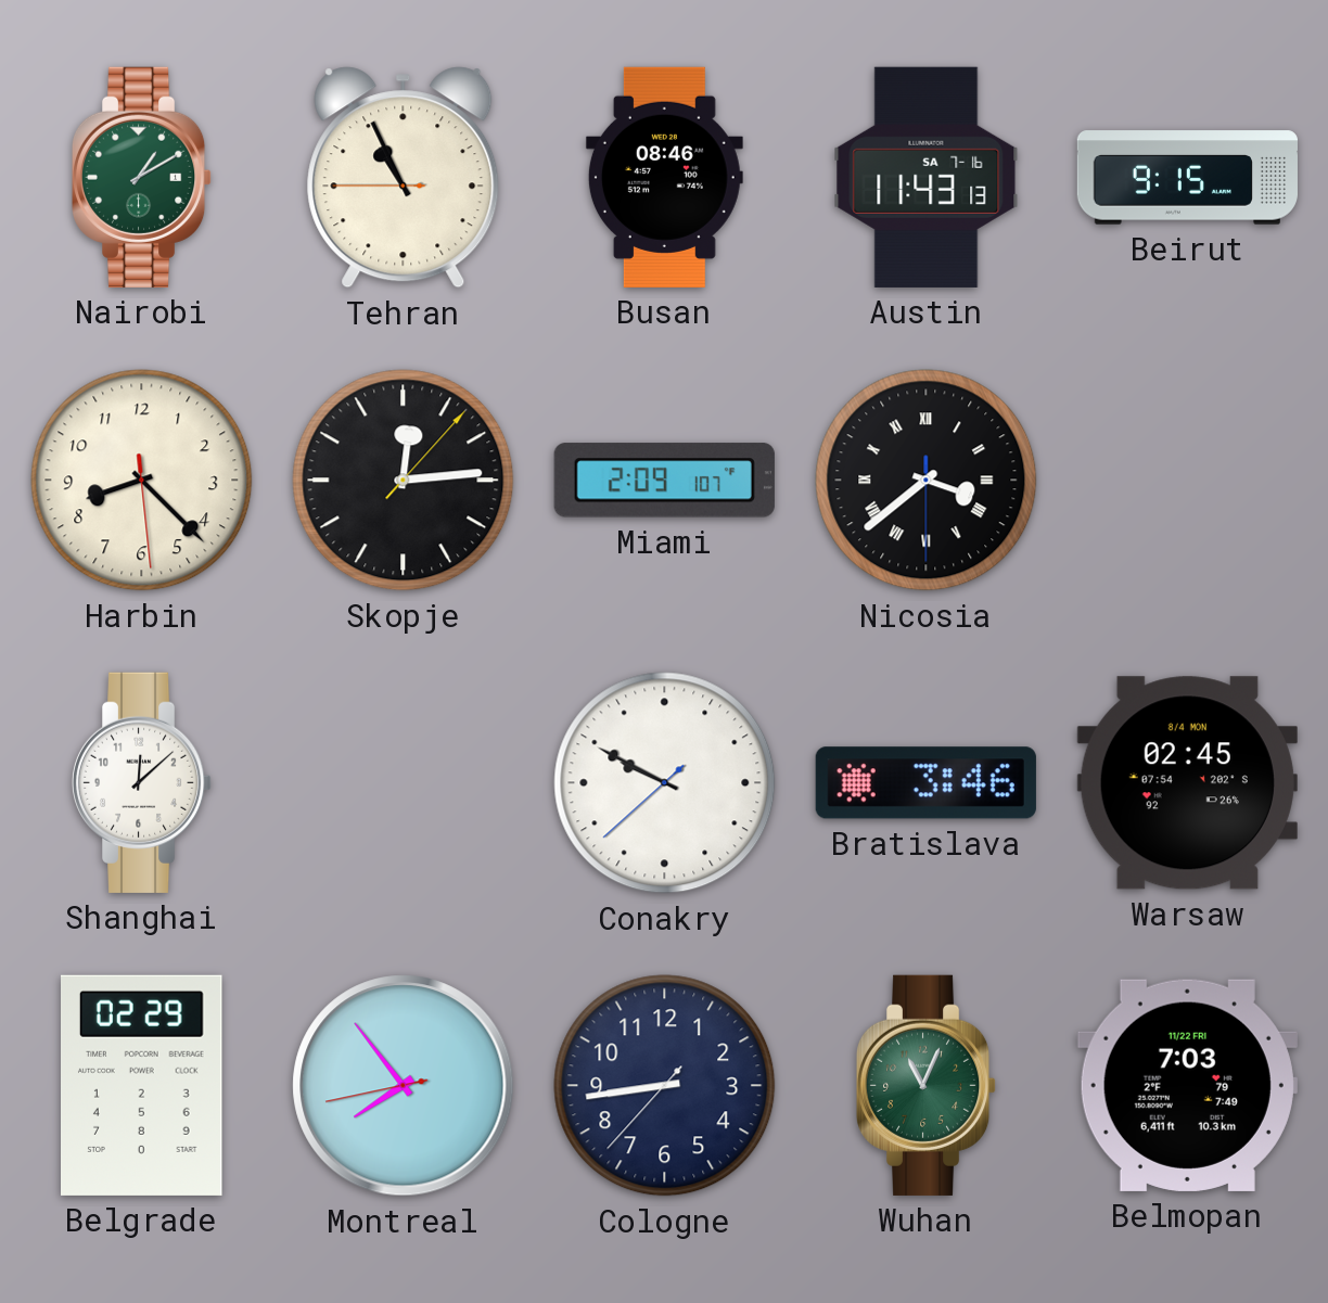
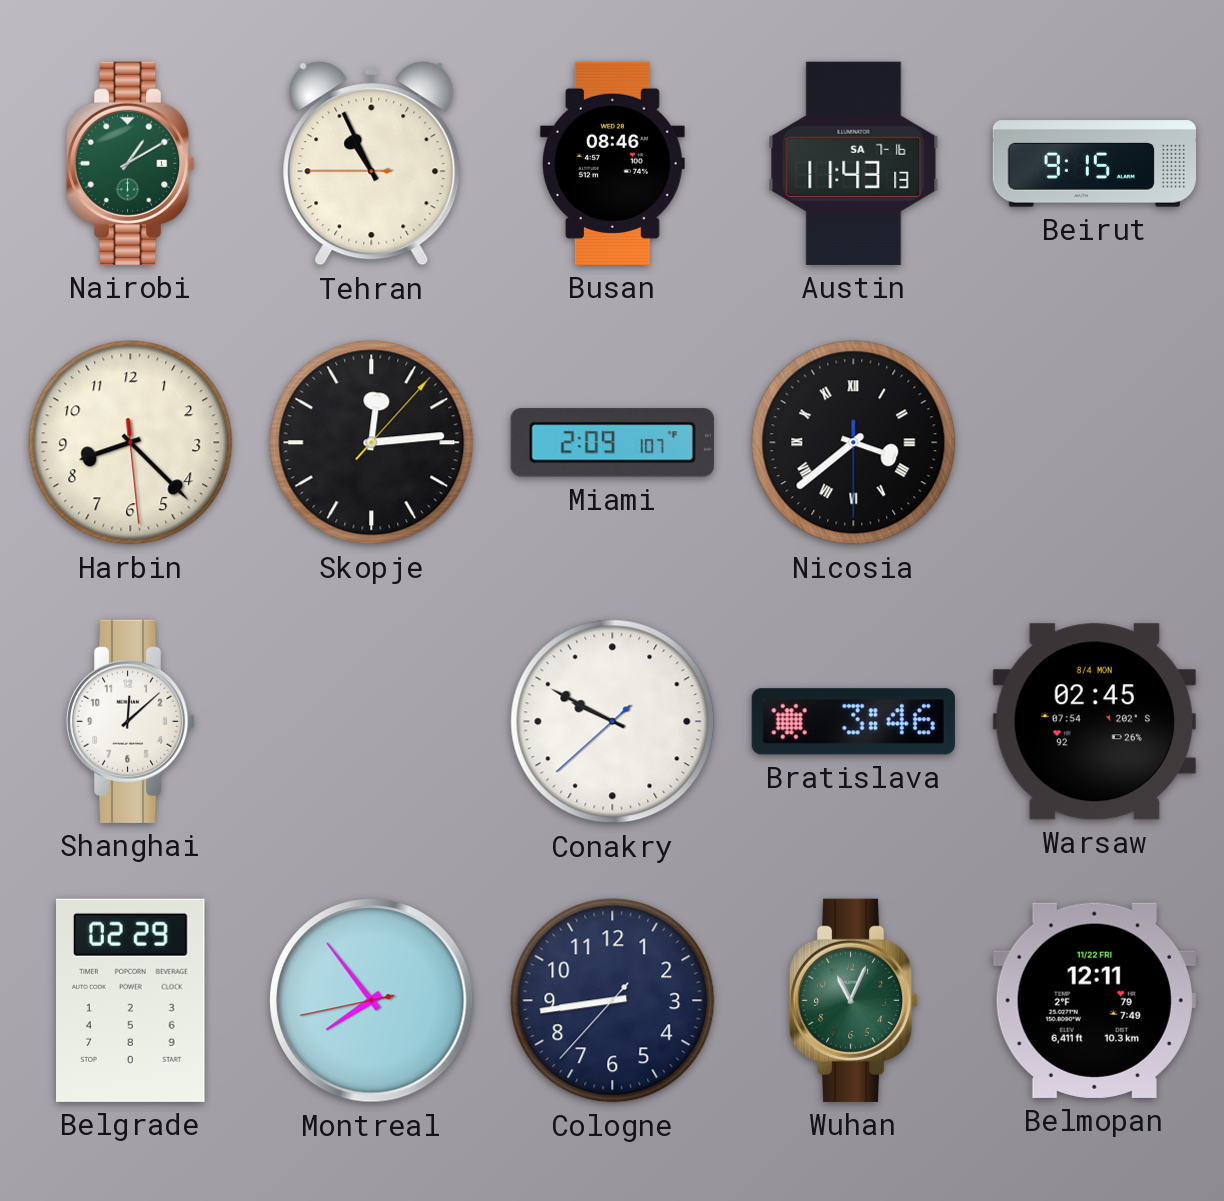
Belmopan: 7:03 -> 12:11 (1094, 1000)
